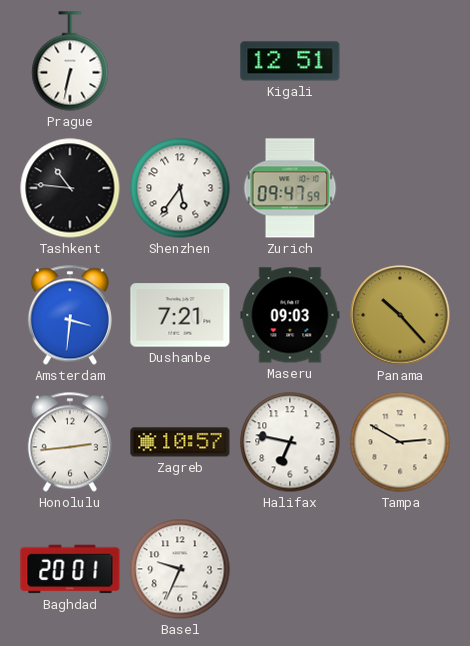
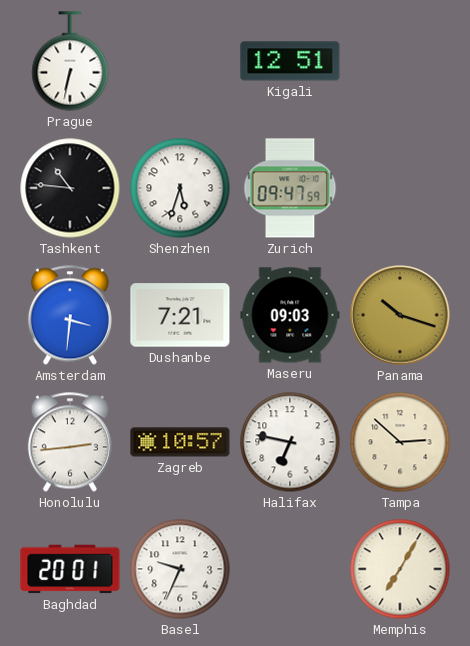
Shenzhen: 5:36 -> 5:33 (180, 188)
Panama: 10:23 -> 10:18 (400, 315)
Tampa: 2:50 -> 2:52 (400, 442)
Memphis: none -> 7:05 (400, 569)
